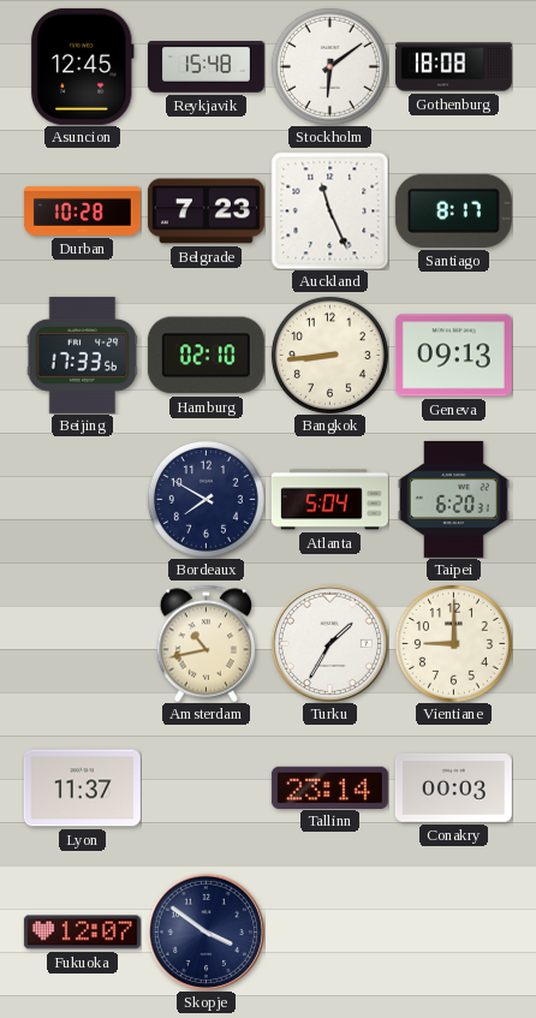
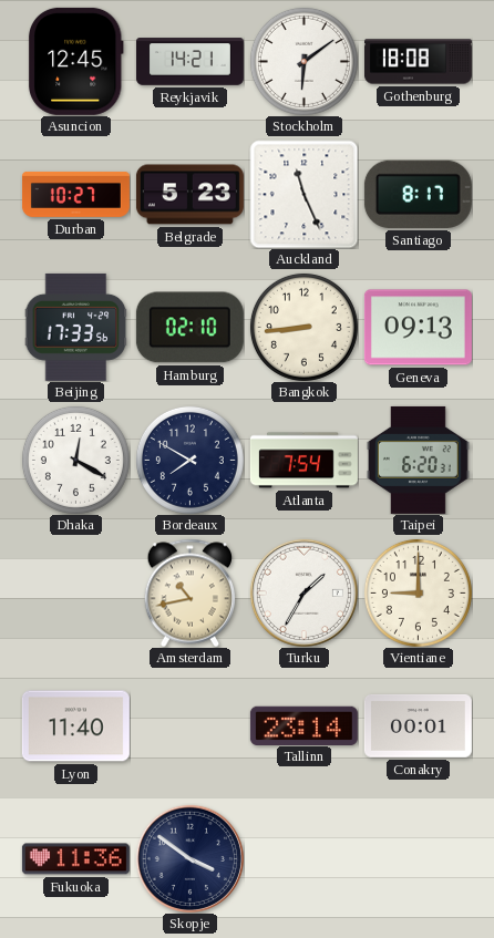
Reykjavik: 15:48 -> 14:21 (189, 62)
Durban: 10:28 -> 10:27 (75, 194)
Belgrade: 7:23 -> 5:23 (189, 195)
Dhaka: none -> 12:20 (75, 460)
Atlanta: 5:04 -> 7:54 (303, 461)
Lyon: 11:37 -> 11:40 (75, 726)
Conakry: 00:03 -> 00:01 (418, 725)
Fukuoka: 12:07 -> 11:36 (75, 859)
